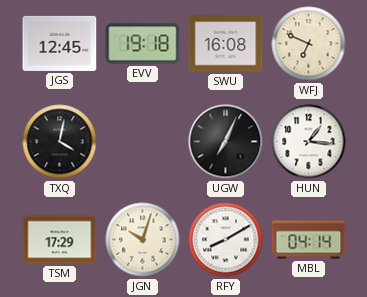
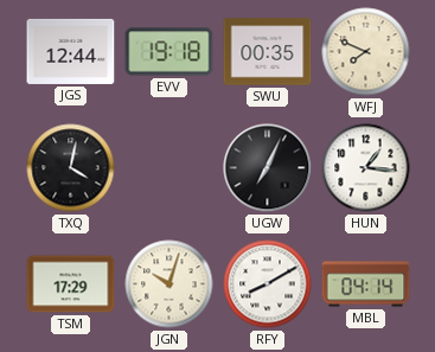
JGS: 12:45 -> 12:44 (71, 51)
SWU: 16:08 -> 00:35 (268, 52)
WFJ: 6:49 -> 7:49 (366, 52)
